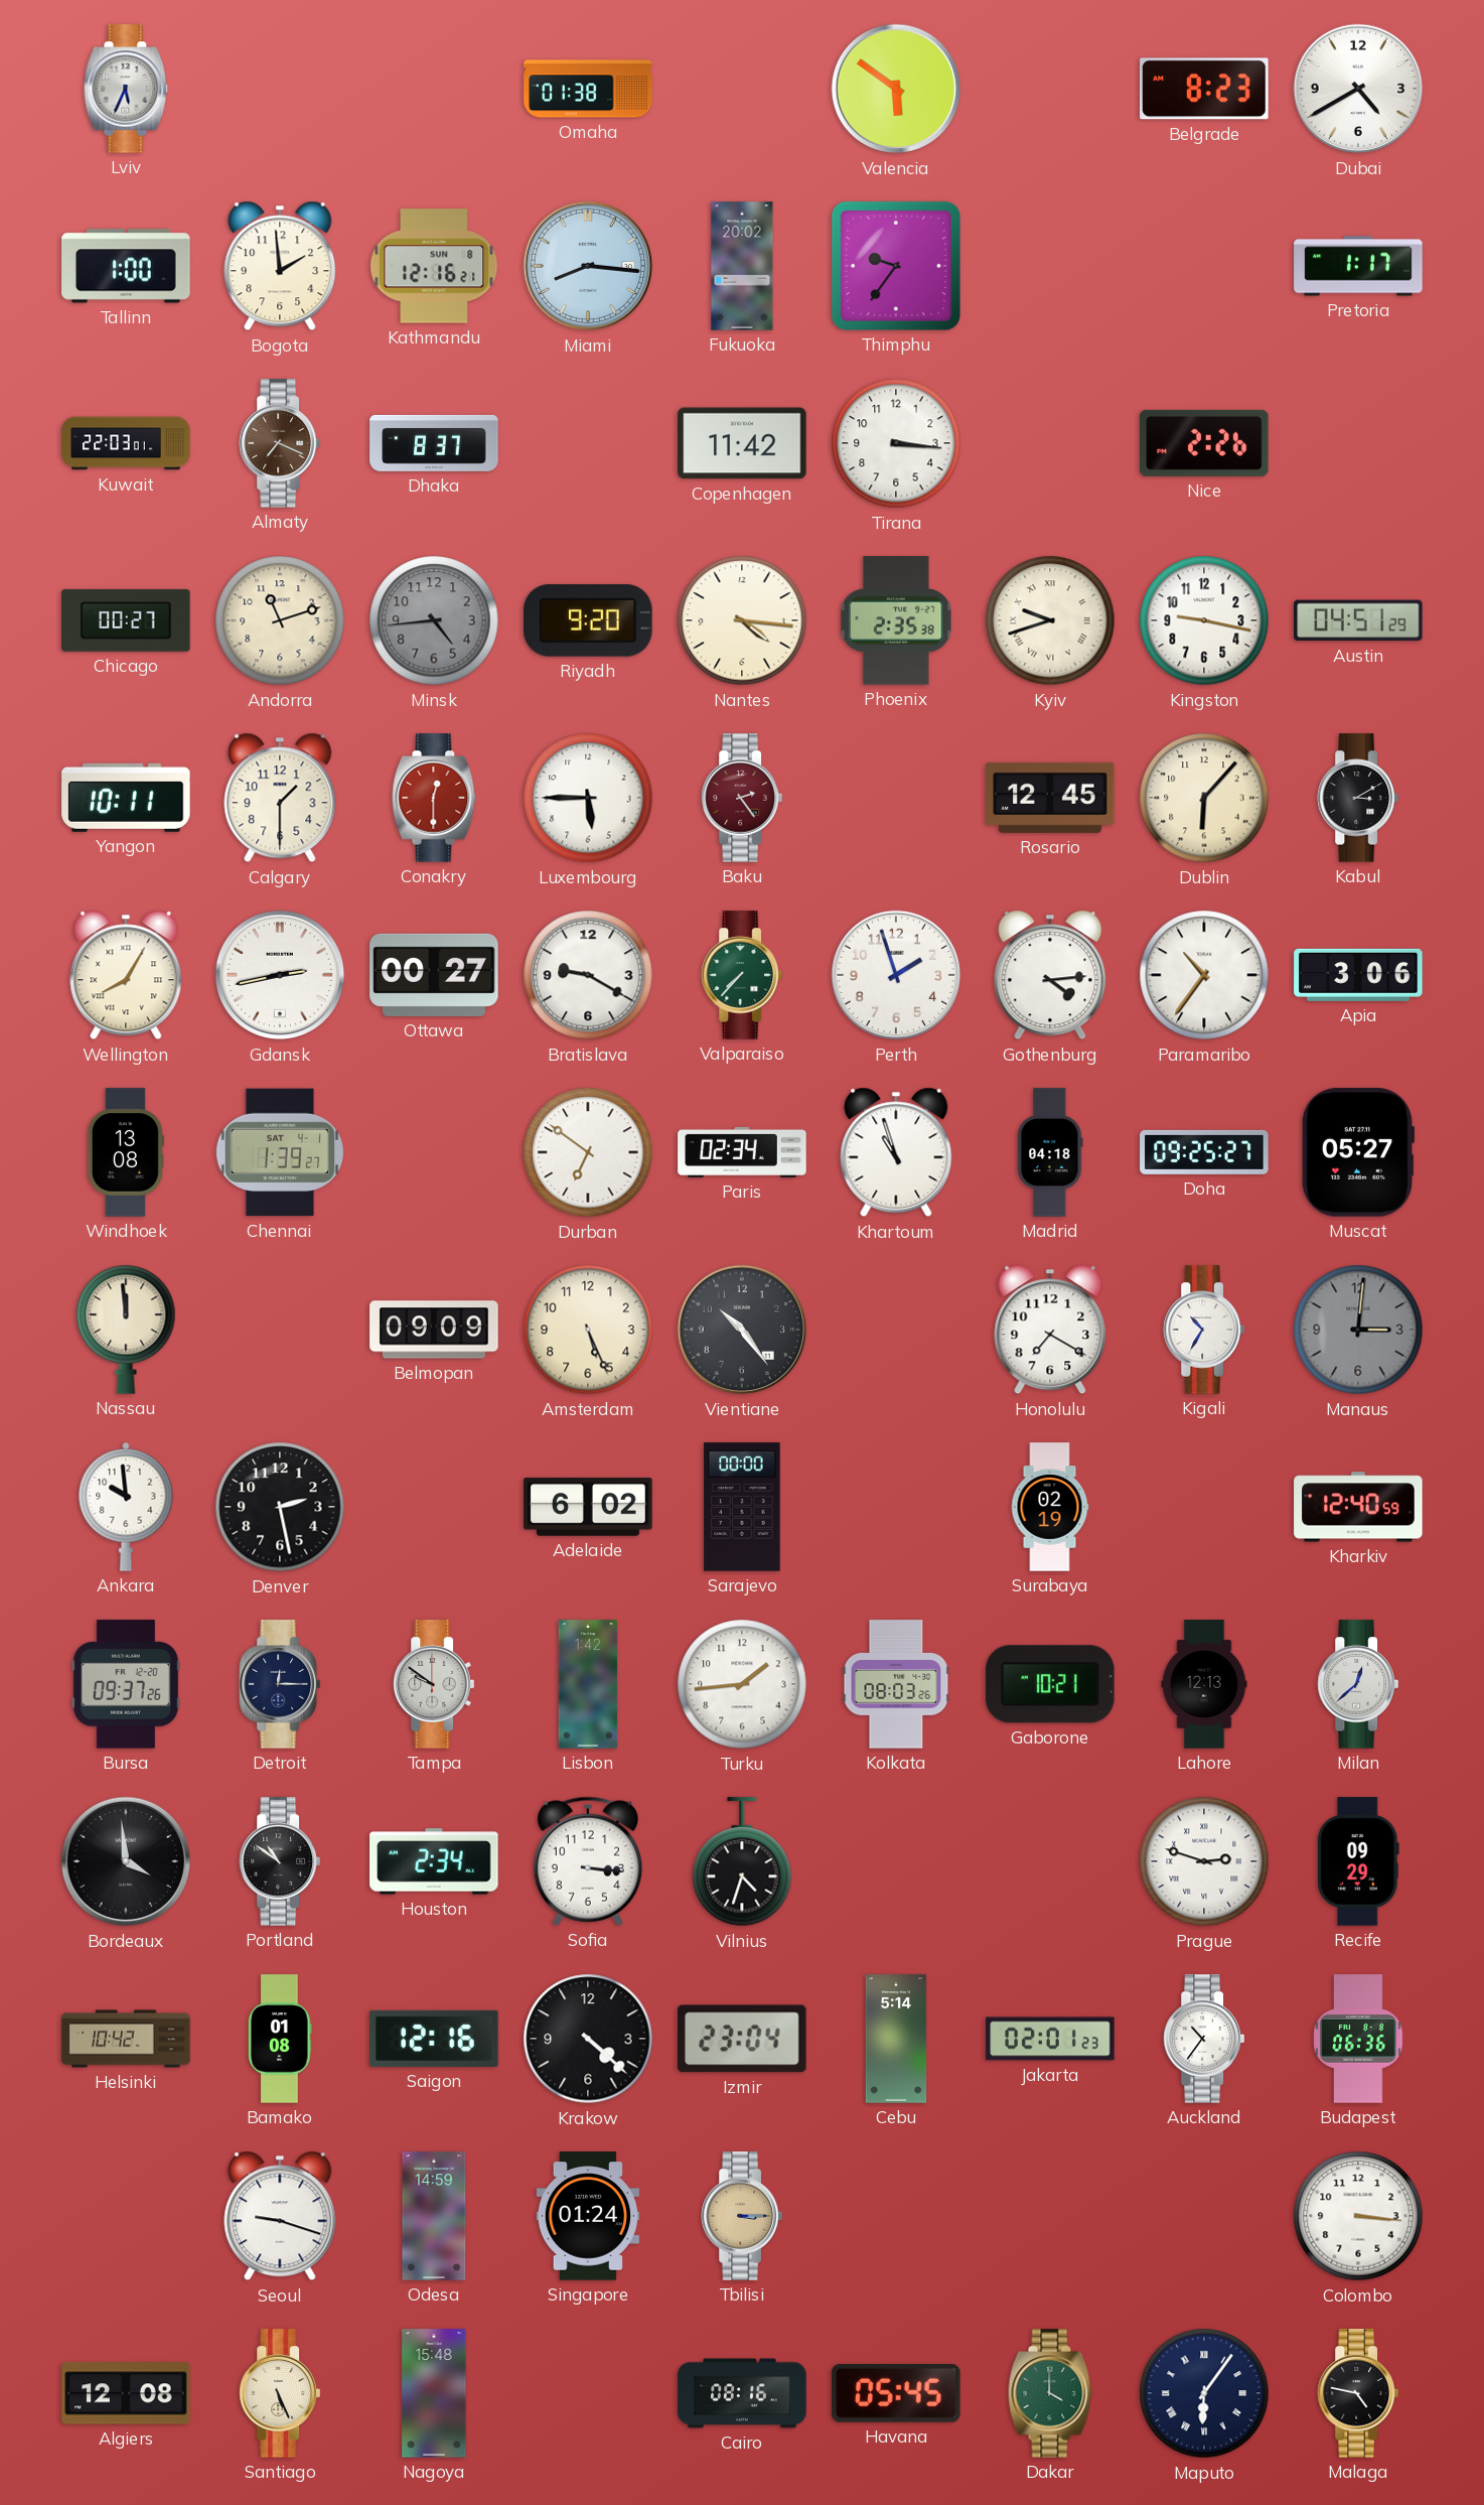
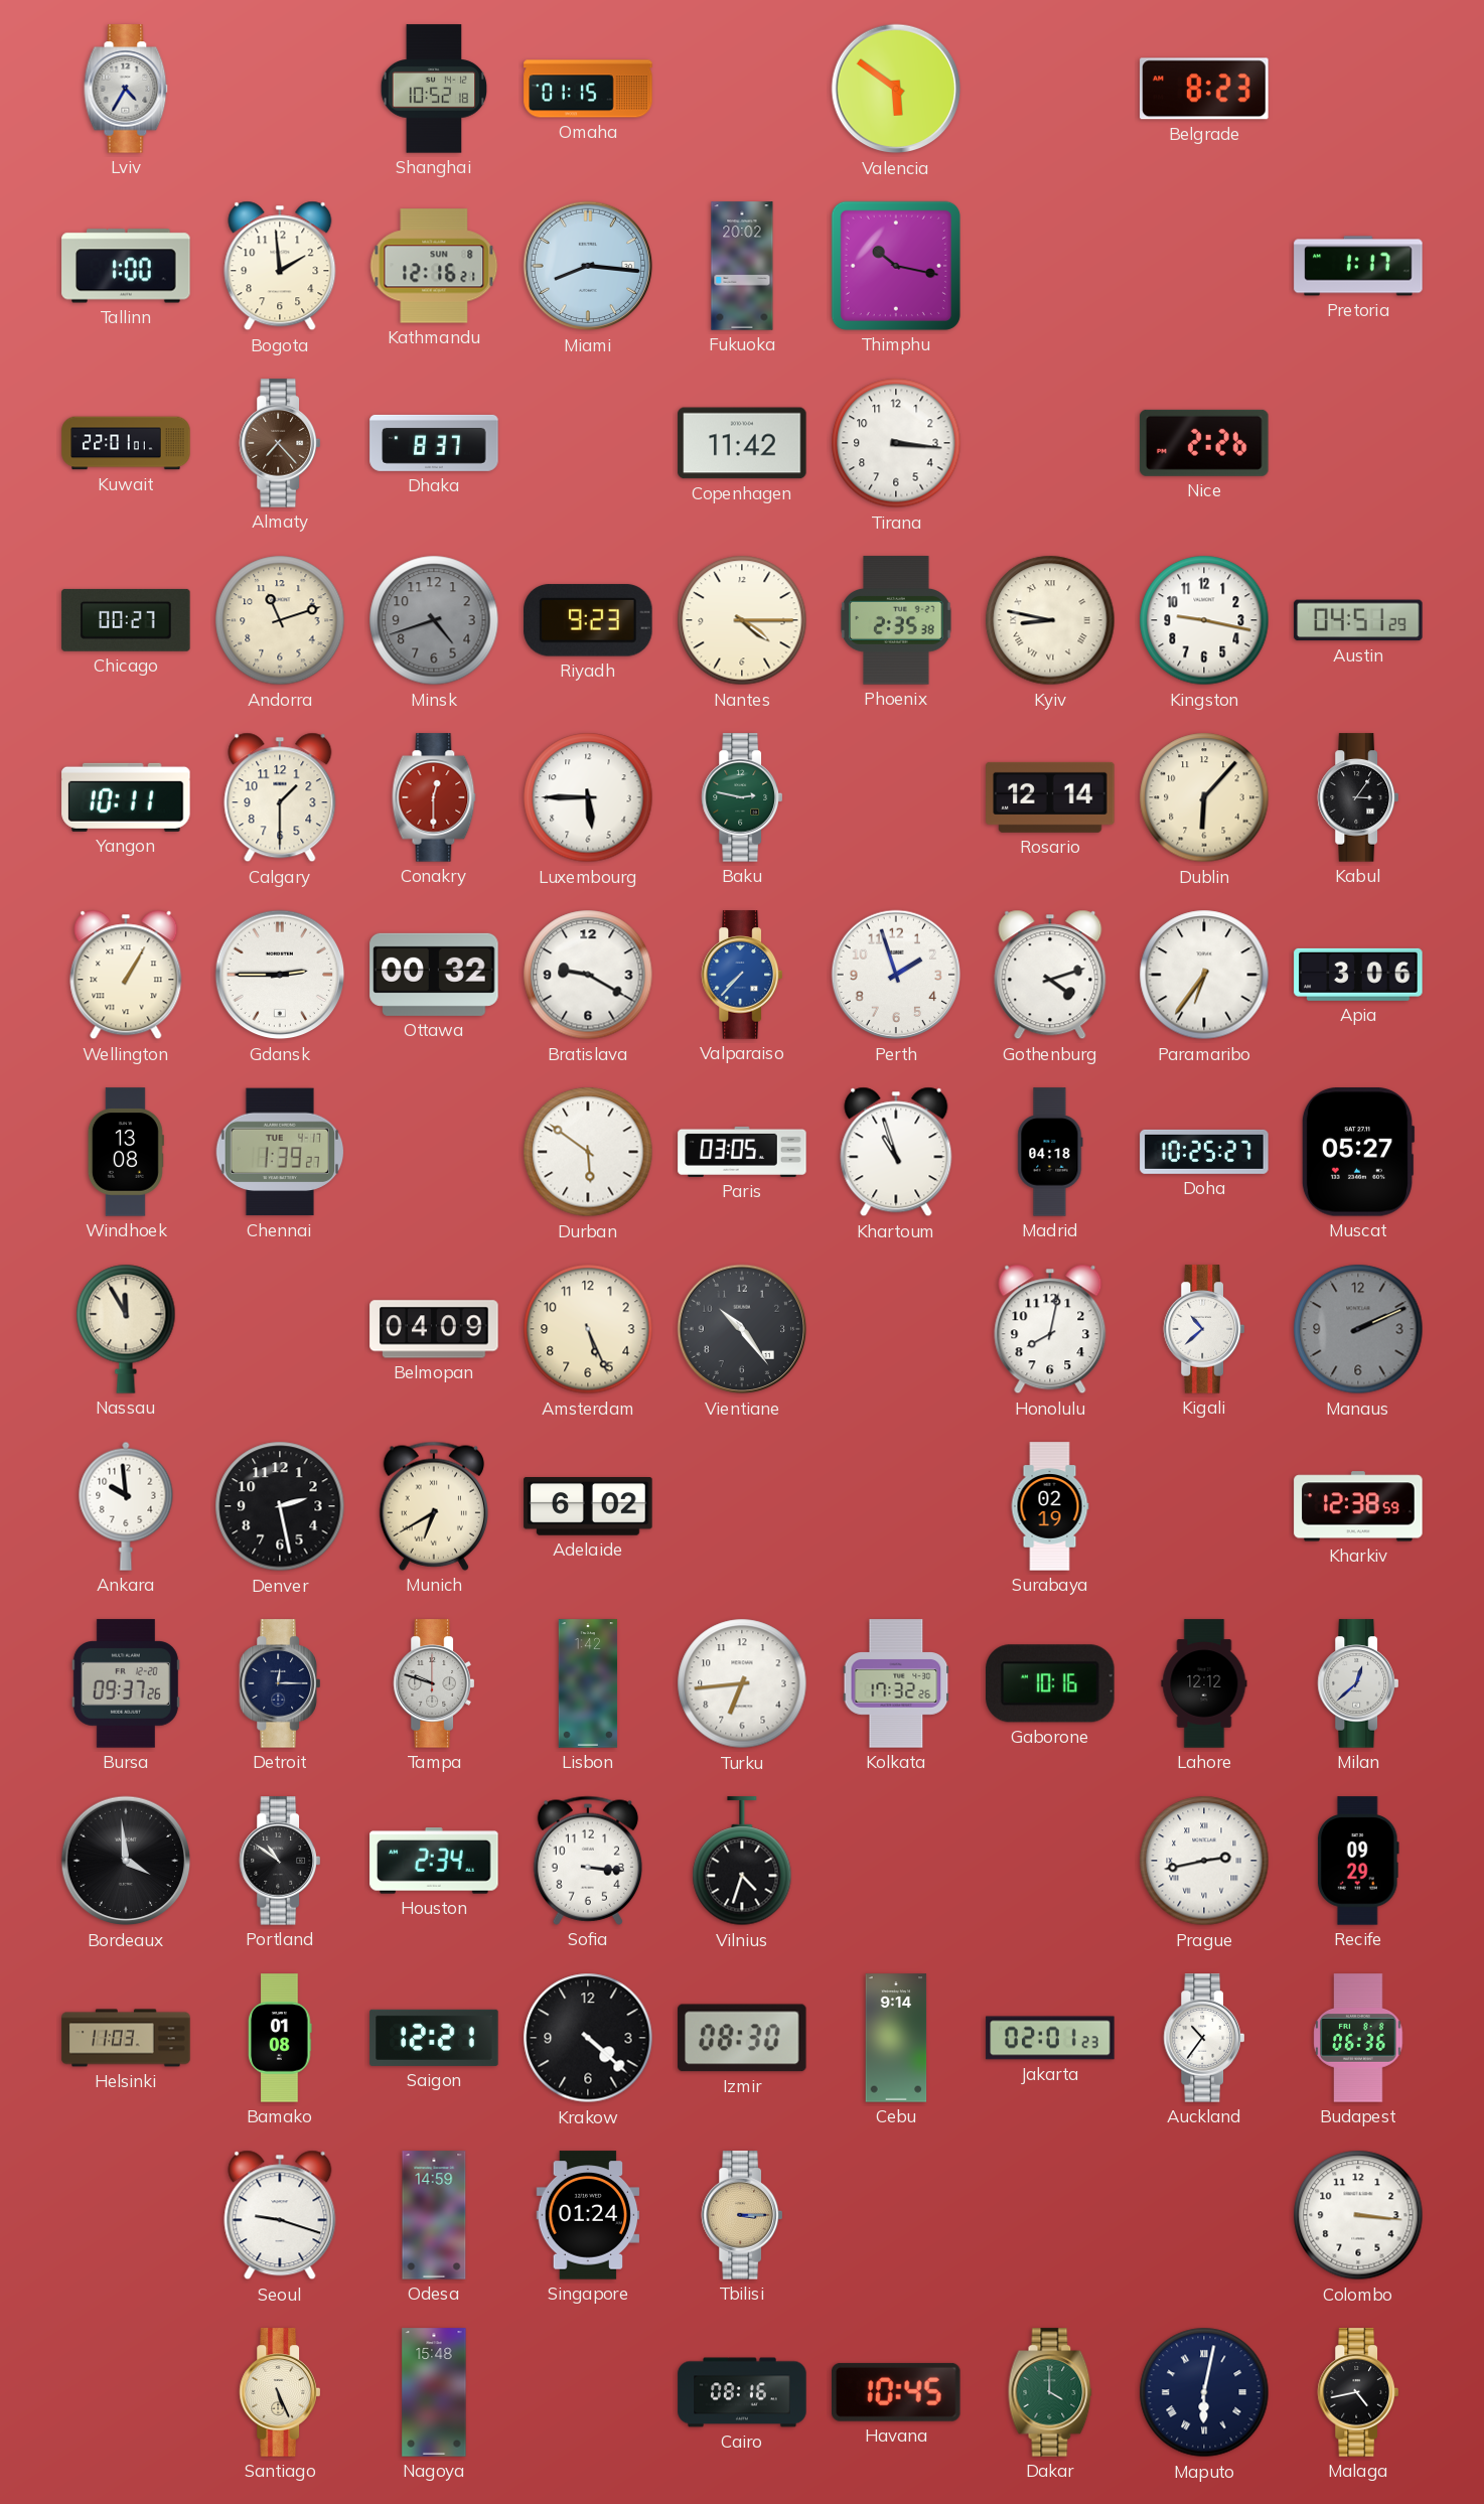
Lviv: 5:34 -> 4:35 (126, 89)
Shanghai: none -> 10:52 (434, 89)
Omaha: 01:38 -> 01:15 (588, 89)
Dubai: 4:40 -> none (1358, 89)
Thimphu: 9:36 -> 10:17 (896, 266)
Kuwait: 22:03 -> 22:01 (126, 443)
Almaty: 7:19 -> 7:23 (280, 443)
Minsk: 4:44 -> 4:42 (434, 620)
Riyadh: 9:20 -> 9:23 (588, 620)
Nantes: 4:16 -> 4:15 (742, 620)
Kyiv: 9:42 -> 8:47 (1050, 620)
Baku: 2:24 -> 2:47 (742, 797)
Baku dial: burgundy -> green (742, 797)
Rosario: 12:45 -> 12:14 (1050, 797)
Kabul: 3:10 -> 3:06 (1358, 797)
Wellington: 8:05 -> 1:05 (126, 975)
Gdansk: 2:43 -> 2:45 (280, 975)
Ottawa: 00:27 -> 00:32 (434, 975)
Valparaiso dial: green -> blue (742, 975)
Gothenburg: 4:14 -> 4:12 (1050, 975)
Paramaribo: 10:36 -> 6:36 (1204, 975)
Chennai date: SAT 4-1 -> TUE 4-17 (280, 1152)
Durban: 6:51 -> 5:51 (588, 1152)
Paris: 02:34 -> 03:05 (742, 1152)
Doha: 09:25 -> 10:25 (1204, 1152)
Nassau: 11:59 -> 11:55 (126, 1329)
Belmopan: 09:09 -> 04:09 (434, 1329)
Honolulu: 7:20 -> 8:02 (1050, 1329)
Kigali: 10:35 -> 10:38 (1204, 1329)
Manaus: 3:01 -> 2:11 (1358, 1329)
Munich: none -> 6:40 (433, 1506)
Sarajevo: 00:00 -> none (742, 1507)
Kharkiv: 12:40 -> 12:38 (1358, 1506)
Tampa: 9:51 -> 9:48 (434, 1683)
Turku: 1:44 -> 6:44 (742, 1683)
Kolkata: 08:03 -> 17:32 (896, 1683)
Gaborone: 10:21 -> 10:16 (1050, 1683)
Lahore: 12:13 -> 12:12 (1204, 1683)
Prague: 2:48 -> 2:43 (1204, 1861)
Helsinki: 10:42 -> 11:03 (126, 2038)
Saigon: 12:16 -> 12:21 (434, 2038)
Izmir: 23:04 -> 08:30 (742, 2038)
Cebu: 5:14 -> 9:14 (896, 2038)
Algiers: 12:08 -> none (126, 2393)
Havana: 05:45 -> 10:45 (896, 2392)
Maputo: 6:06 -> 6:02 (1204, 2392)
Malaga: 4:47 -> 4:43 (1358, 2392)
